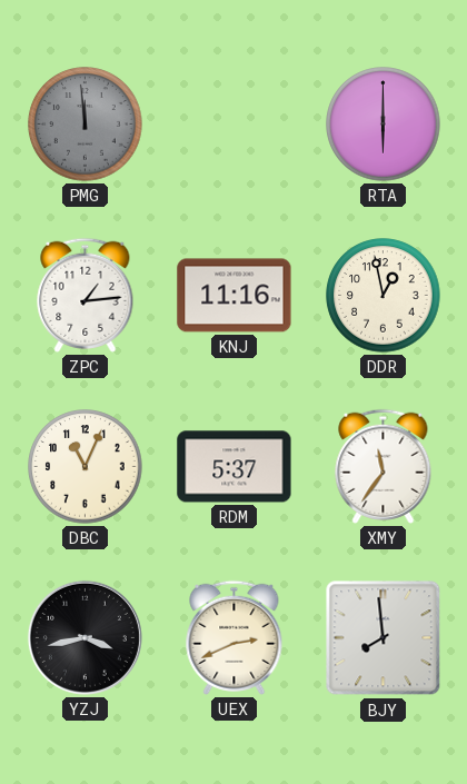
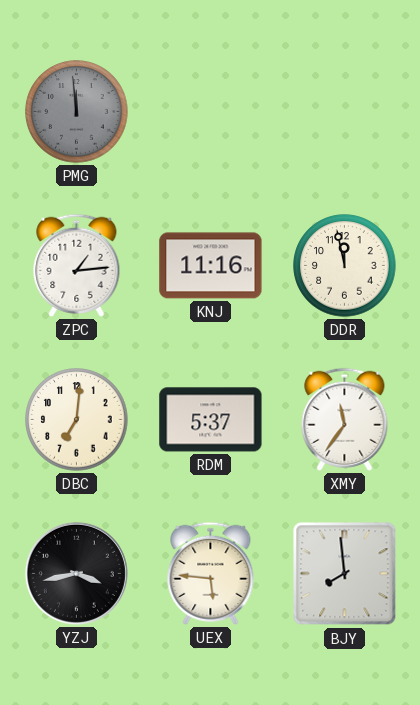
RTA: 6:00 -> none (384, 125)
DDR: 12:58 -> 11:58 (345, 266)
DBC: 11:04 -> 7:01 (77, 420)
UEX: 2:41 -> 5:46 (211, 573)
